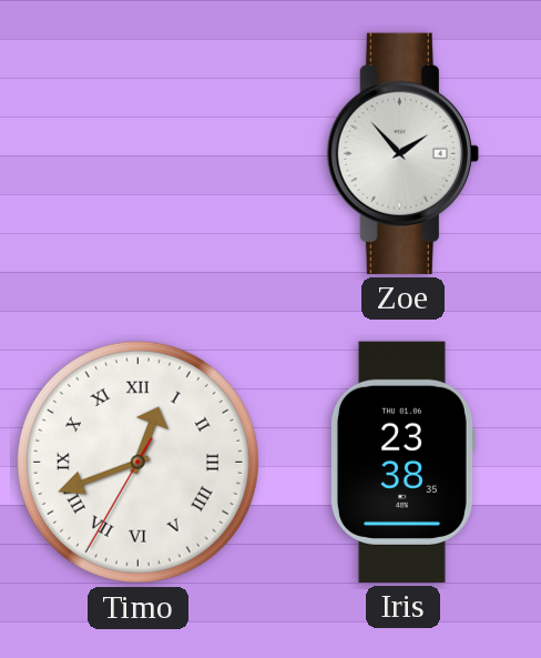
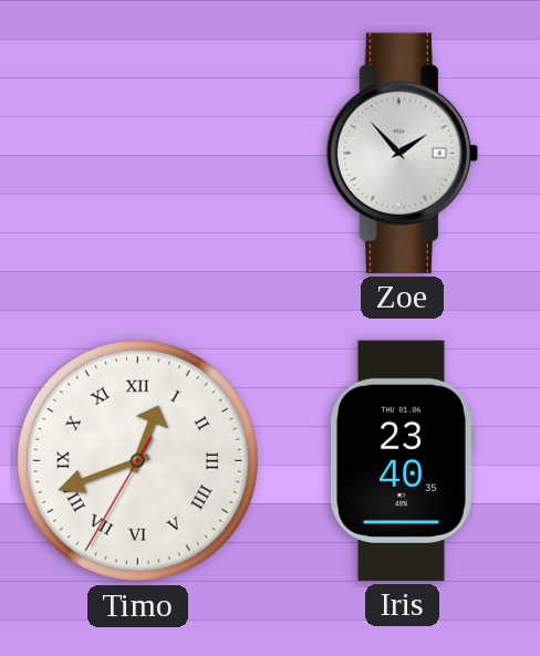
Iris: 23:38 -> 23:40 (402, 460)
